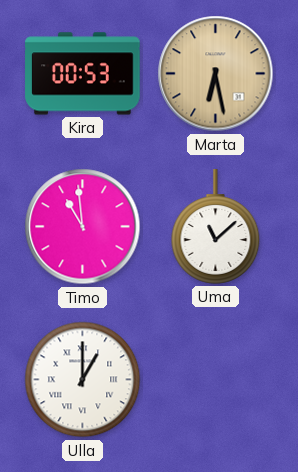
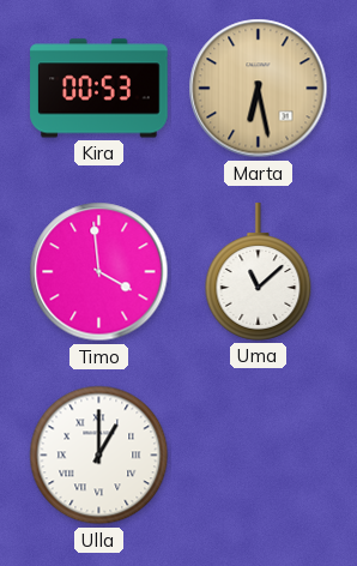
Timo: 10:59 -> 3:59 (99, 272)
